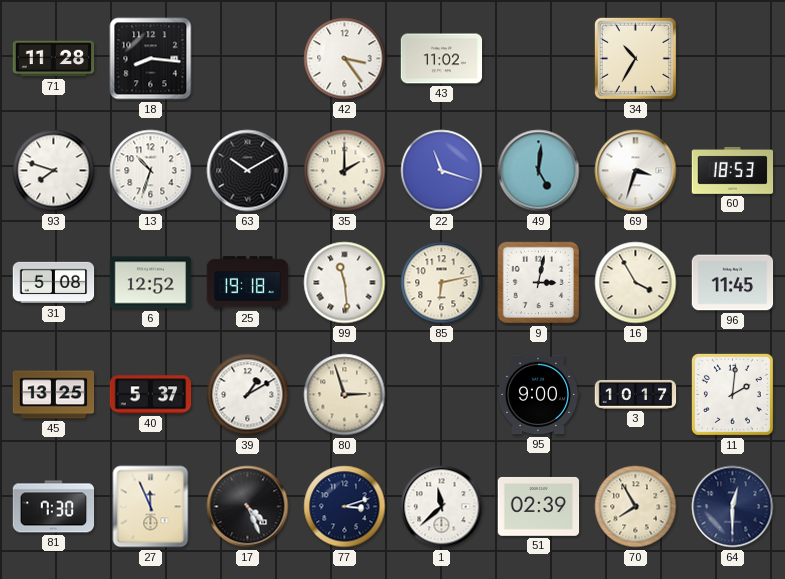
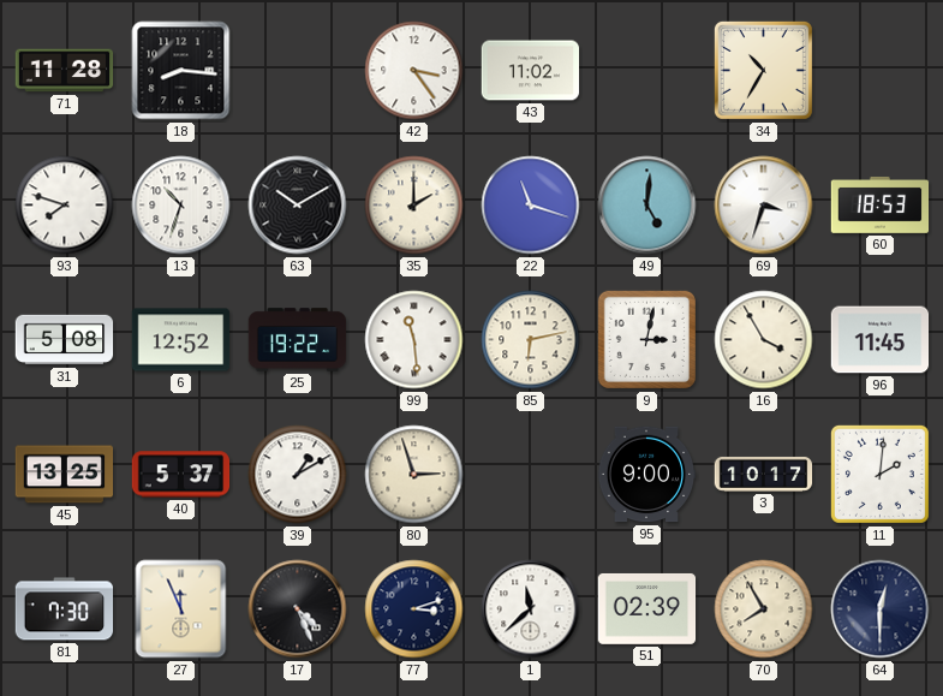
25: 19:18 -> 19:22 (298, 340)
